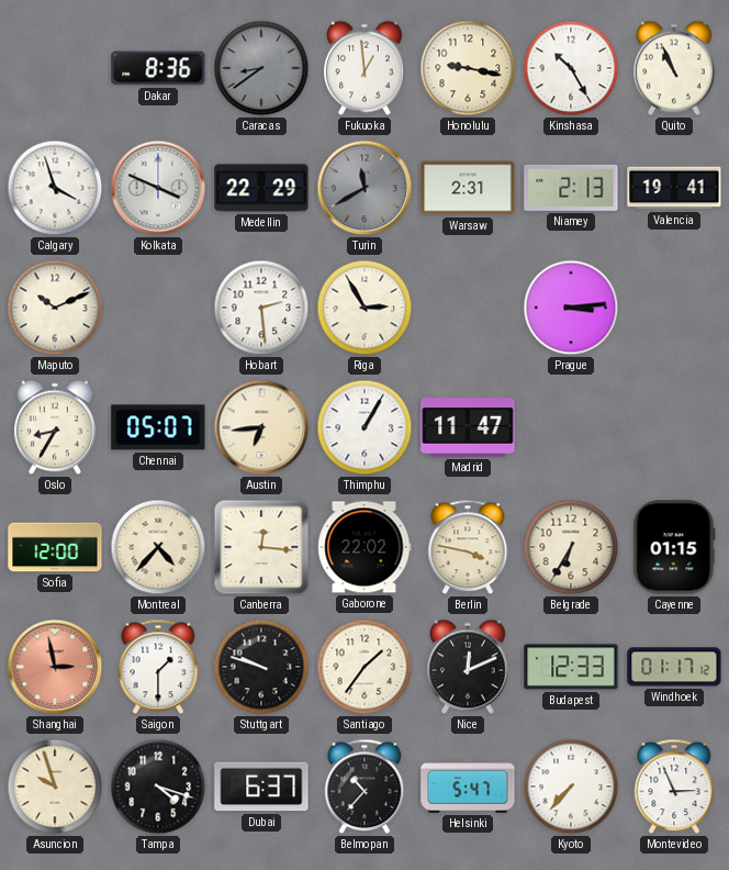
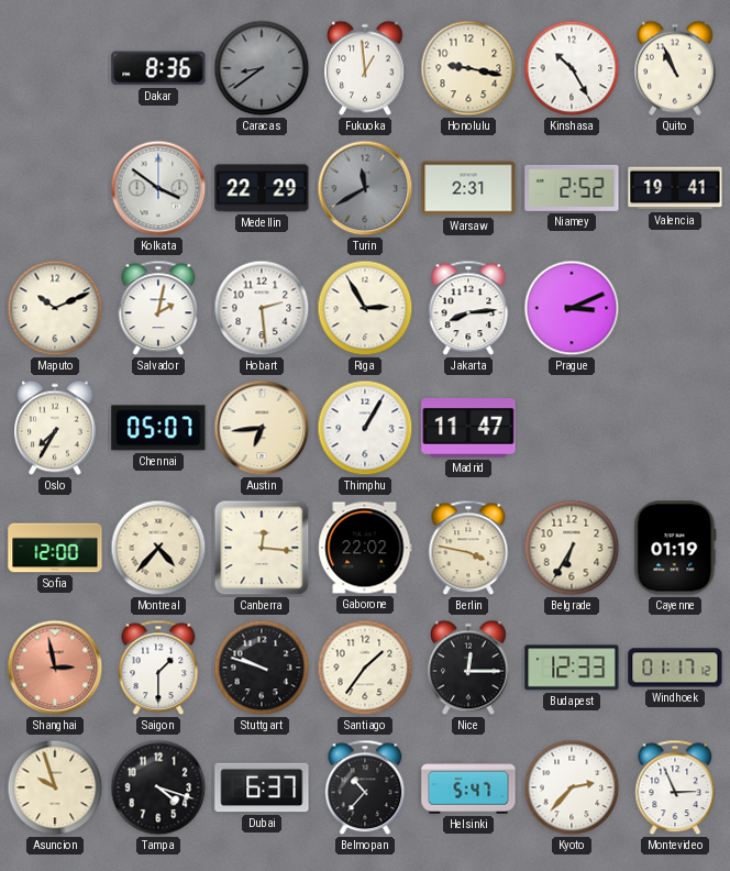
Calgary: 3:57 -> none (55, 188)
Kolkata: 3:49 -> 3:51 (158, 188)
Niamey: 2:13 -> 2:52 (572, 188)
Salvador: none -> 2:02 (158, 308)
Jakarta: none -> 8:14 (468, 308)
Prague: 3:14 -> 3:11 (572, 308)
Oslo: 8:35 -> 7:35 (56, 428)
Cayenne: 01:15 -> 01:19 (675, 548)
Nice: 12:11 -> 12:15 (469, 668)
Kyoto: 7:37 -> 2:37 (572, 787)
